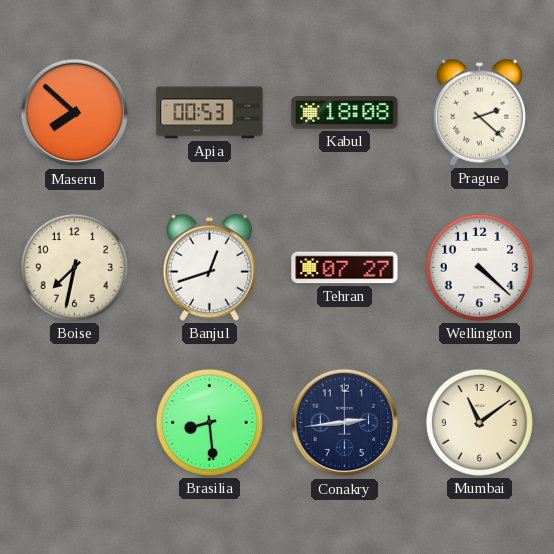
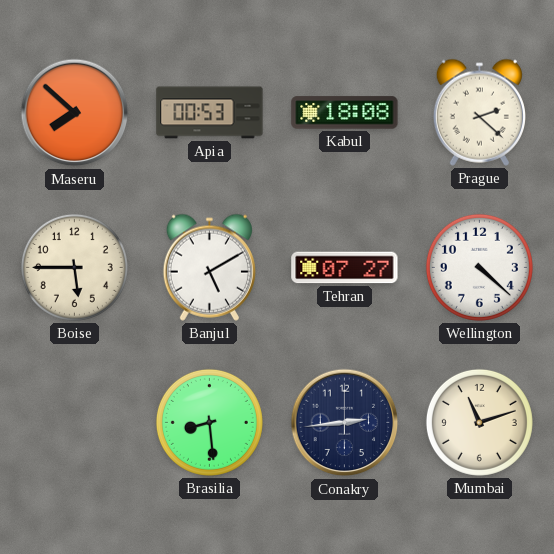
Boise: 7:32 -> 5:45 (74, 267)
Banjul: 12:42 -> 5:10 (209, 267)
Mumbai: 11:09 -> 11:12 (479, 422)
